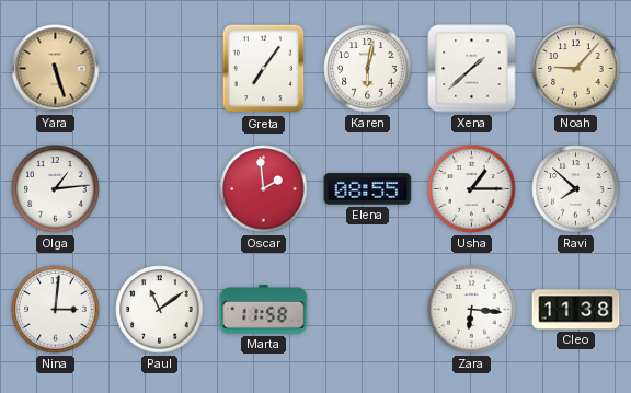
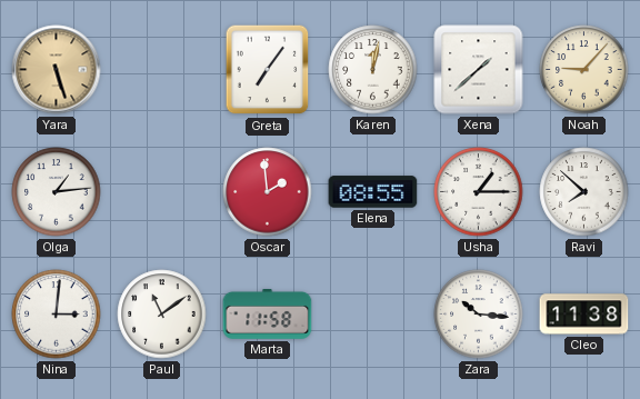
Karen: 6:02 -> 12:02 (373, 70)
Zara: 6:16 -> 10:16 (479, 315)
